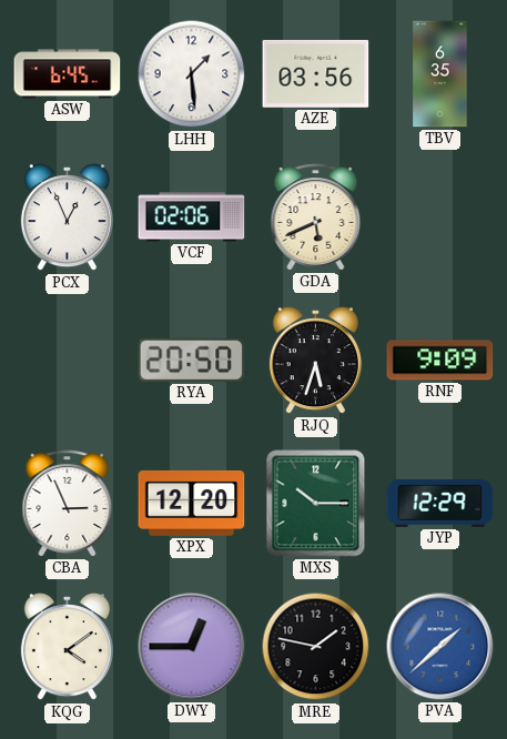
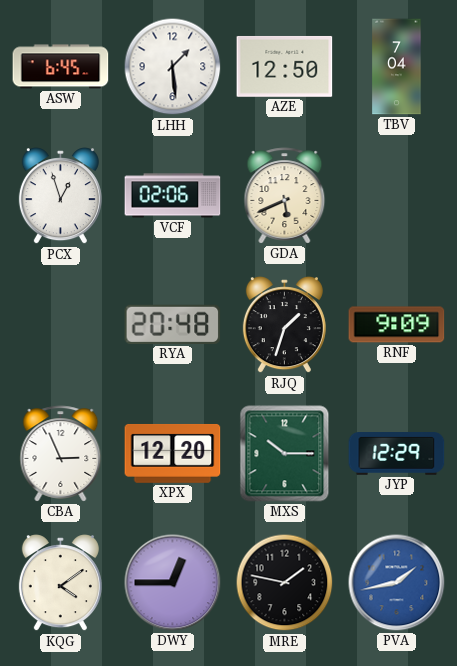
AZE: 03:56 -> 12:50 (285, 66)
TBV: 6:35 -> 7:04 (397, 67)
PCX: 12:56 -> 12:57 (60, 196)
RYA: 20:50 -> 20:48 (173, 324)
RJQ: 5:33 -> 1:33 (284, 325)
PVA: 1:38 -> 1:43 (397, 583)
